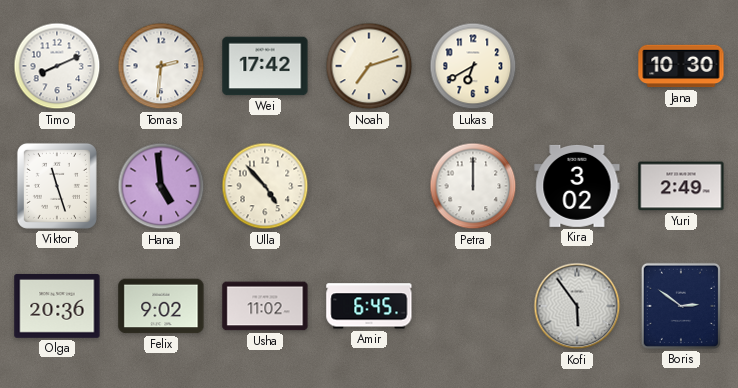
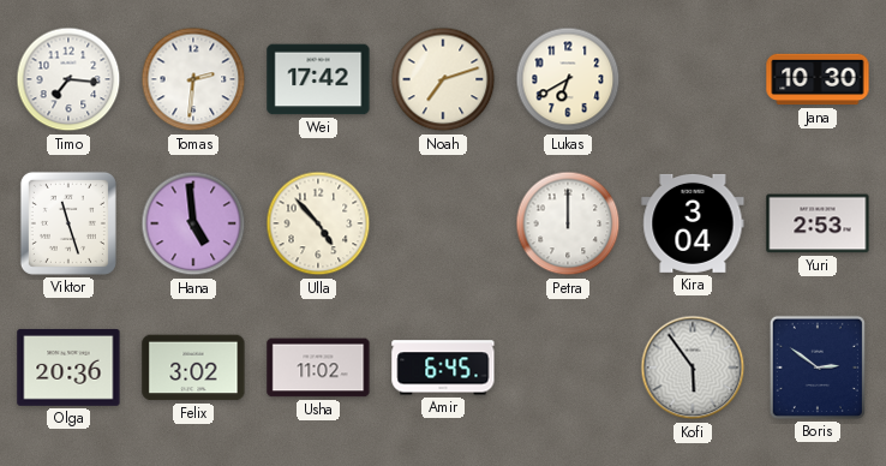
Timo: 8:11 -> 7:16 (68, 79)
Kira: 3:02 -> 3:04 (693, 223)
Yuri: 2:49 -> 2:53 (818, 223)
Felix: 9:02 -> 3:02 (193, 368)
